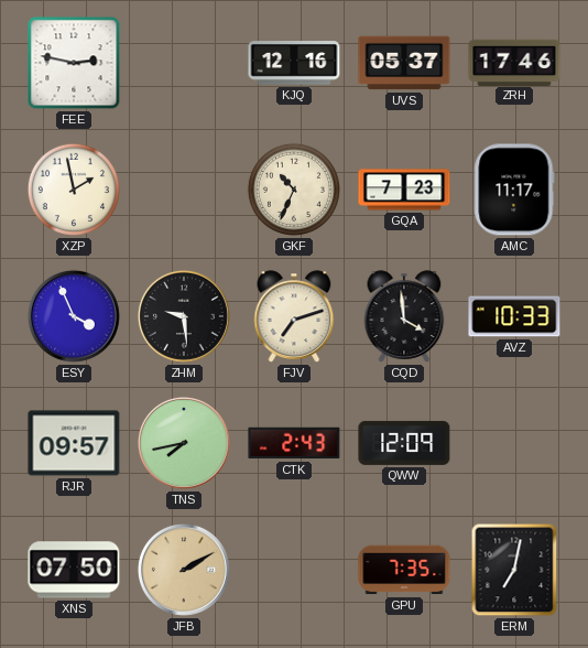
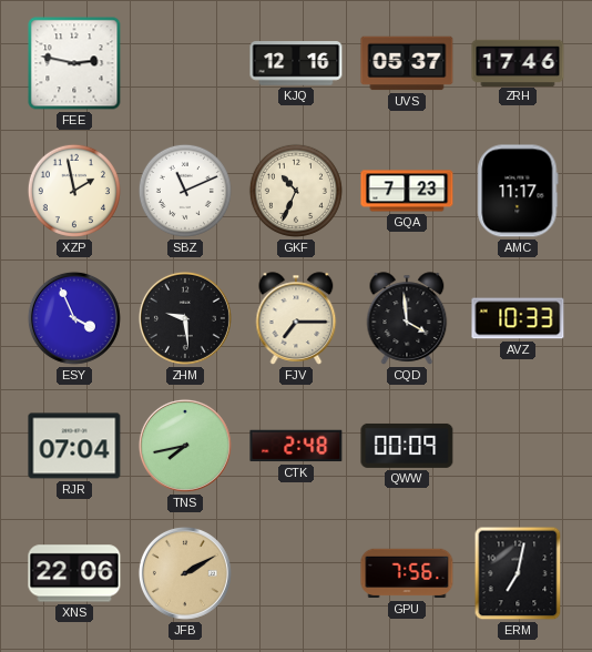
SBZ: none -> 11:11 (185, 191)
FJV: 7:12 -> 7:15 (296, 318)
RJR: 09:57 -> 07:04 (74, 446)
CTK: 2:43 -> 2:48 (296, 446)
QWW: 12:09 -> 00:09 (407, 446)
XNS: 07:50 -> 22:06 (74, 573)
GPU: 7:35 -> 7:56 (407, 573)
